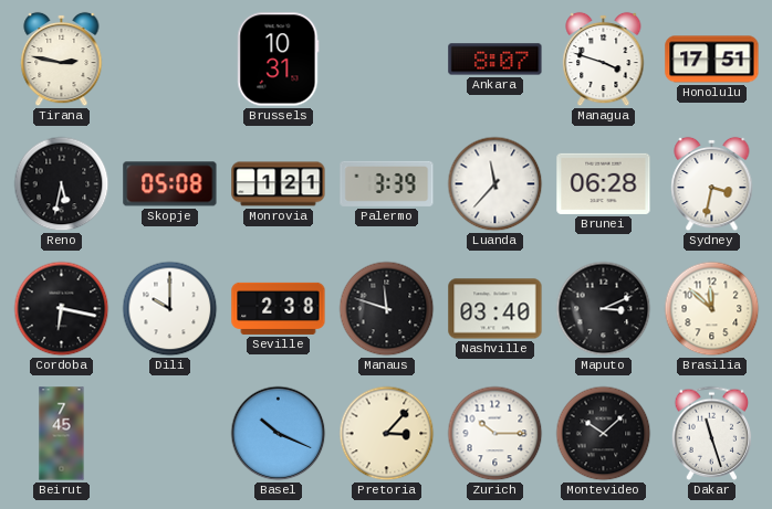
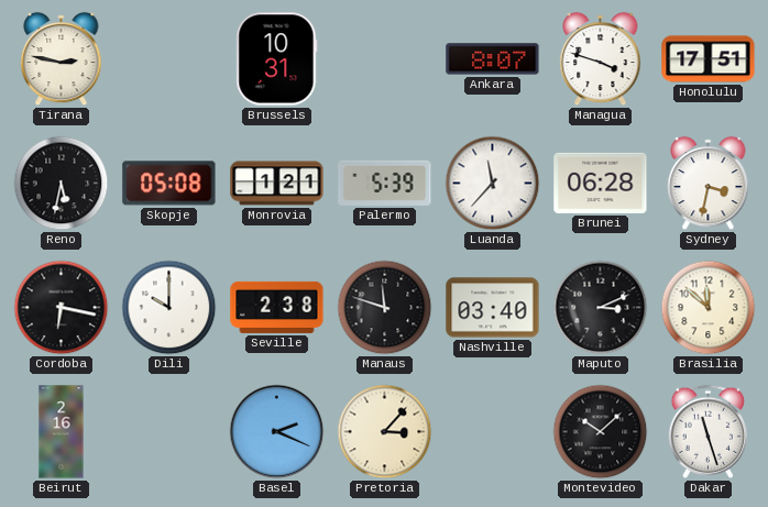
Palermo: 3:39 -> 5:39 (385, 183)
Beirut: 7:45 -> 2:16 (62, 432)
Basel: 10:19 -> 2:19 (277, 432)
Zurich: 10:15 -> none (495, 434)
